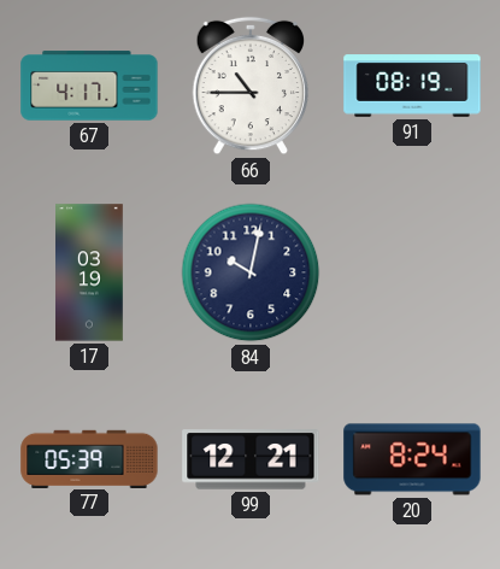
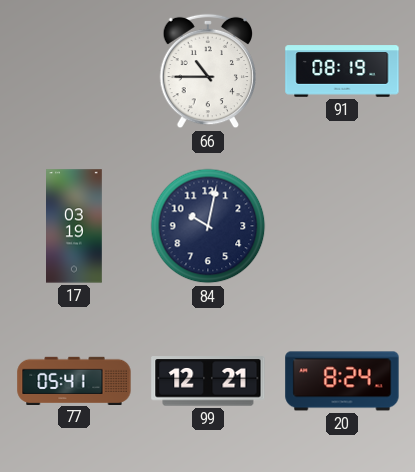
67: 4:17 -> none (89, 86)
77: 05:39 -> 05:41 (74, 380)
